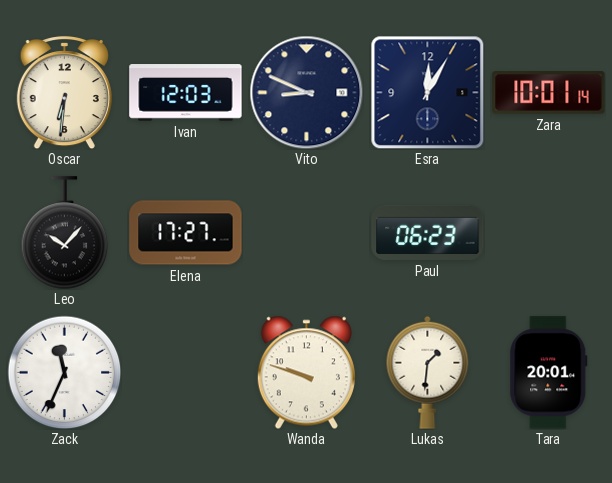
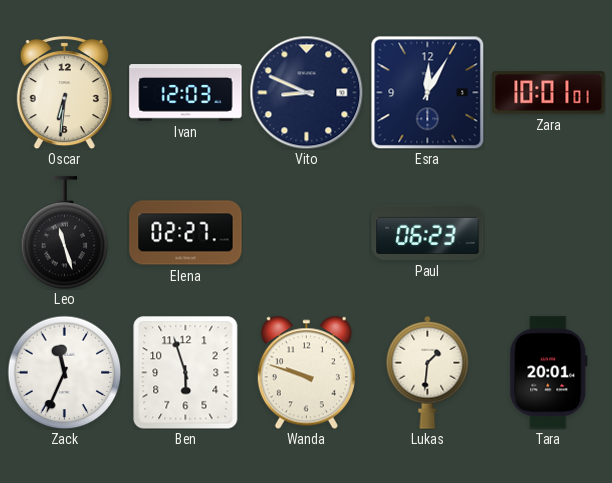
Zara: 10:01:14 -> 10:01:01 (549, 93)
Leo: 10:07 -> 11:27 (65, 233)
Elena: 17:27 -> 02:27 (186, 233)
Ben: none -> 5:57 (186, 372)
